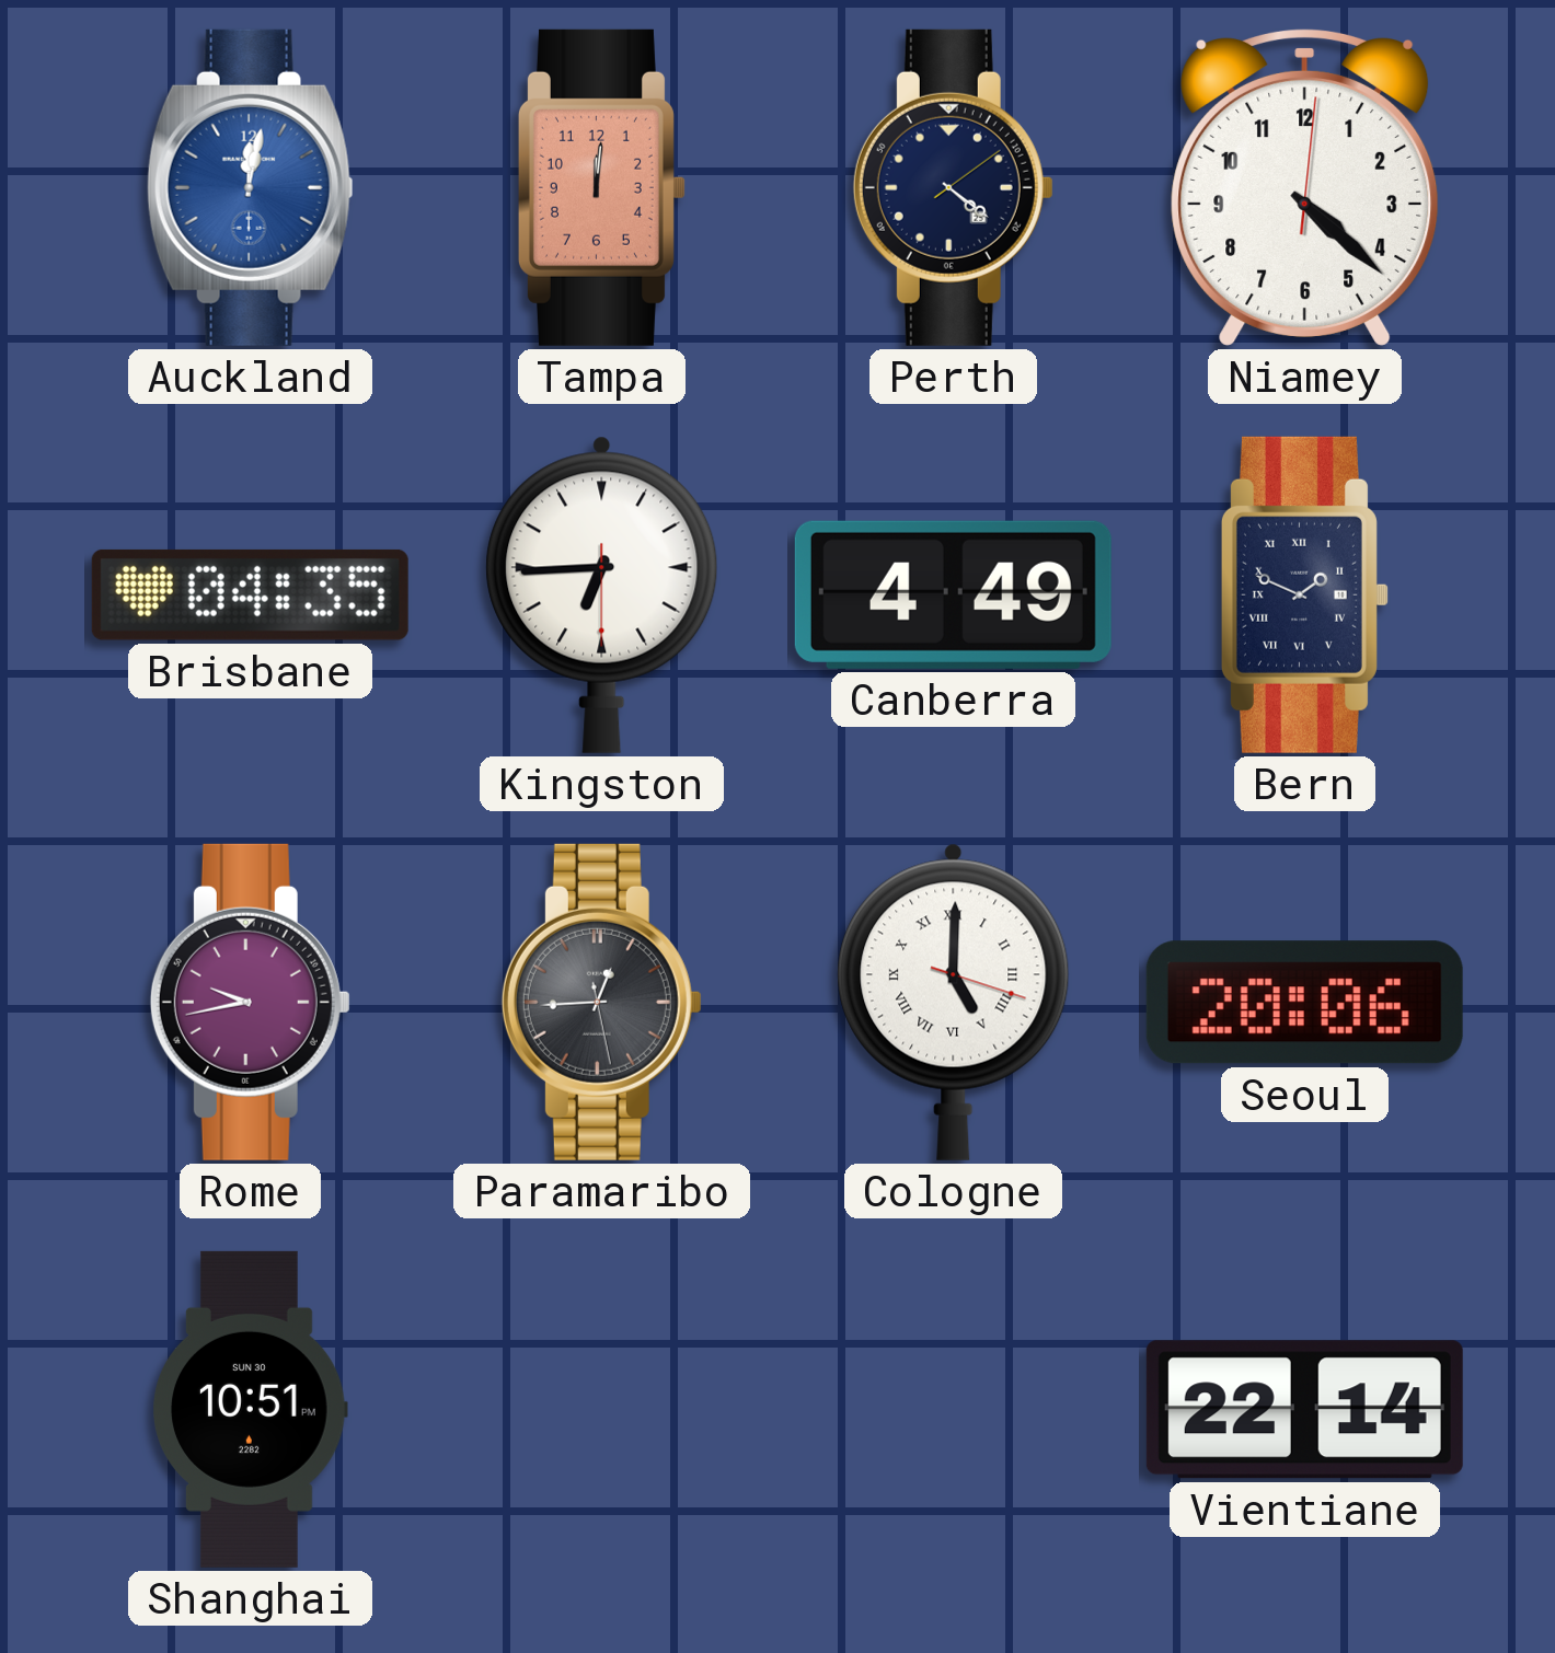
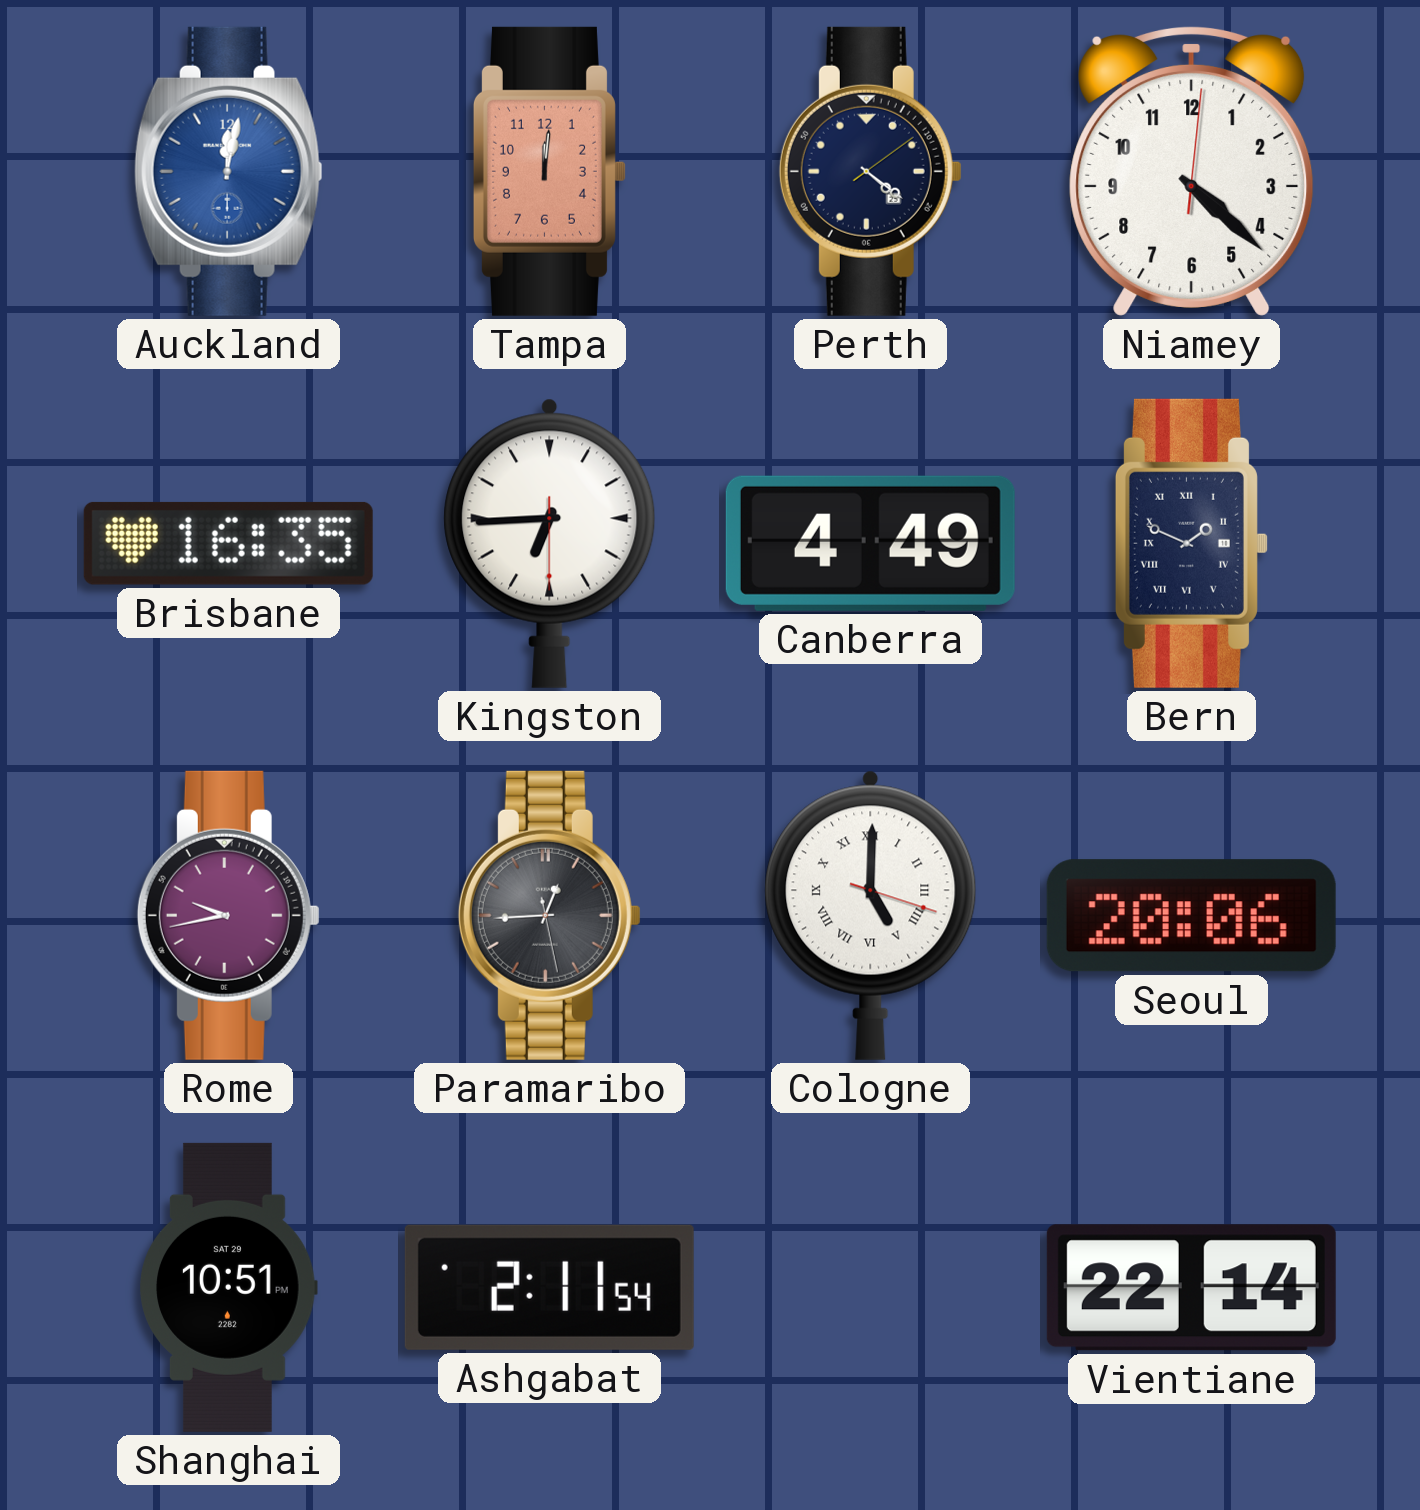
Brisbane: 04:35 -> 16:35 (228, 543)
Shanghai date: SUN 30 -> SAT 29 (228, 1287)
Ashgabat: none -> 2:11 (549, 1287)
